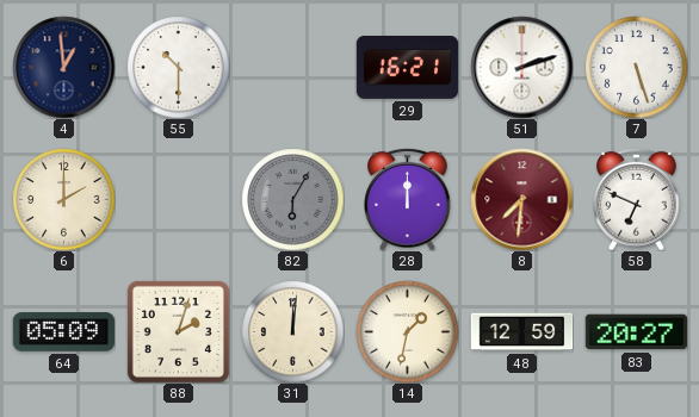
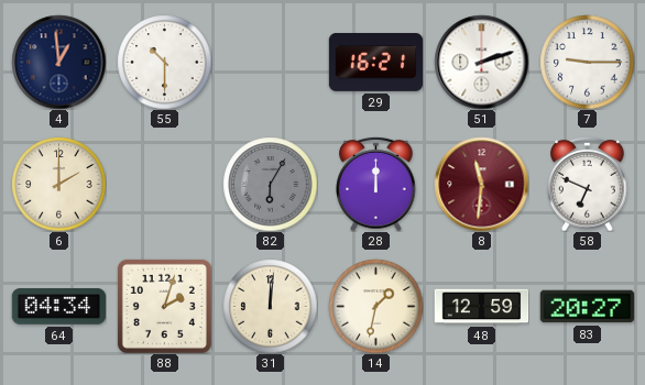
7: 5:27 -> 9:15 (587, 62)
8: 7:31 -> 11:31 (481, 184)
64: 05:09 -> 04:34 (58, 307)
